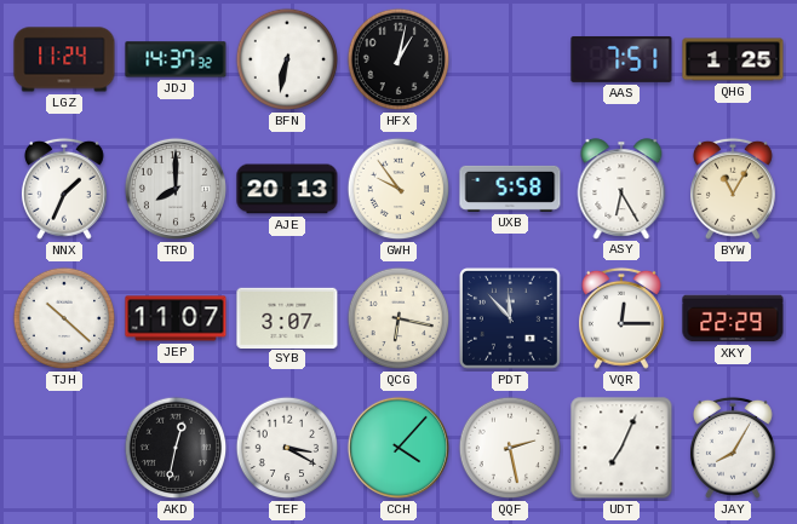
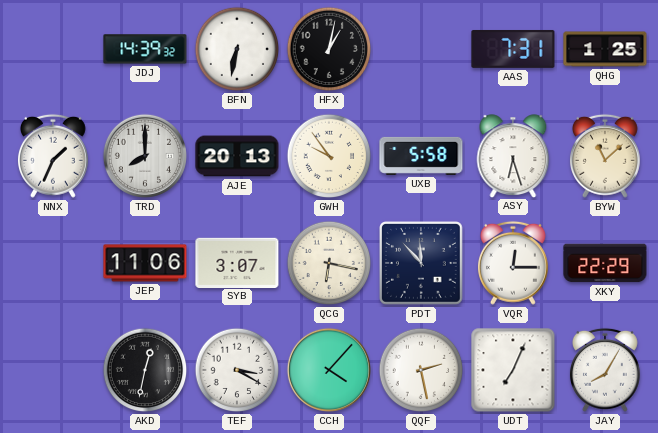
LGZ: 11:24 -> none (64, 59)
JDJ: 14:37 -> 14:39 (145, 49)
AAS: 7:51 -> 7:31 (513, 49)
ASY: 6:25 -> 6:27 (513, 156)
BYW: 11:05 -> 11:08 (605, 156)
TJH: 10:22 -> none (64, 318)
JEP: 11:07 -> 11:06 (145, 263)
